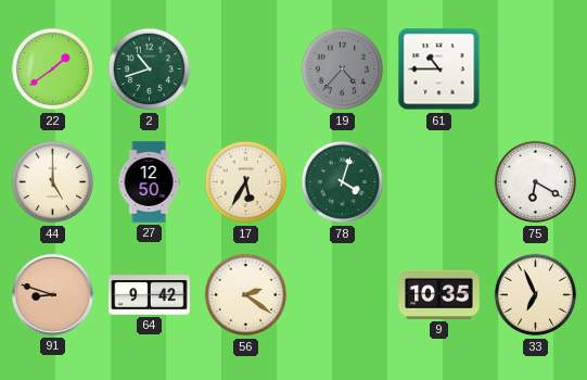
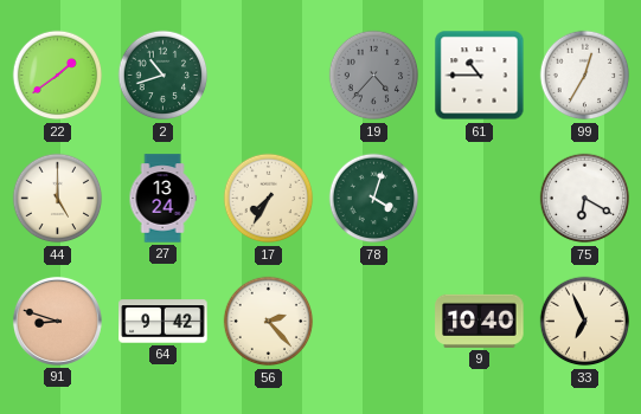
99: none -> 12:35 (585, 76)
27: 12:50 -> 13:24 (162, 199)
17: 5:35 -> 7:35 (269, 199)
56: 2:21 -> 2:23 (269, 322)
9: 10:35 -> 10:40 (480, 321)
